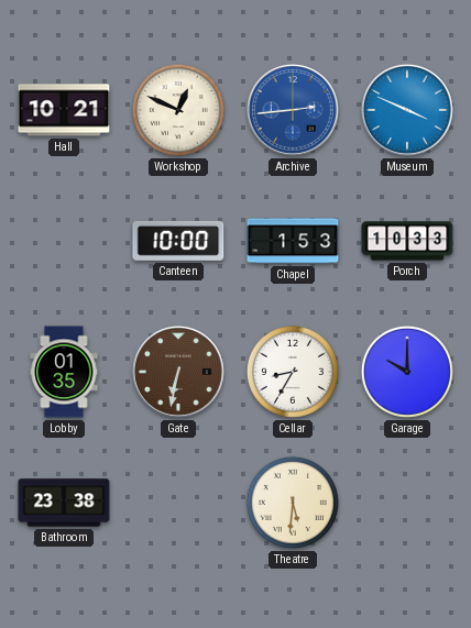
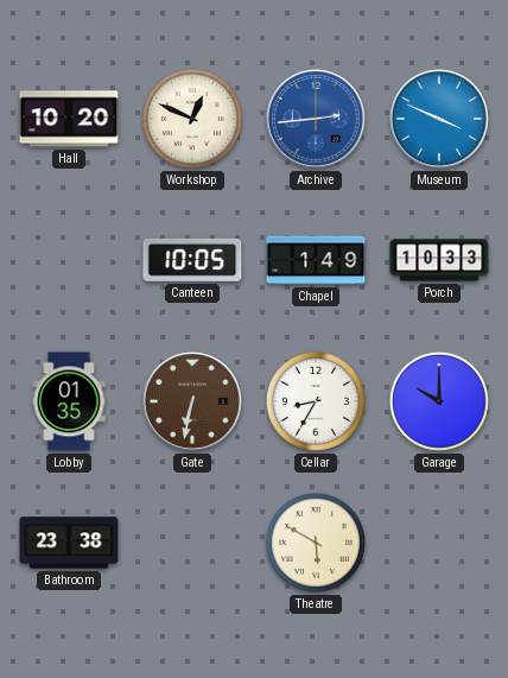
Hall: 10:21 -> 10:20 (69, 119)
Canteen: 10:00 -> 10:05 (192, 260)
Chapel: 1:53 -> 1:49 (316, 260)
Theatre: 5:31 -> 5:50 (316, 543)
